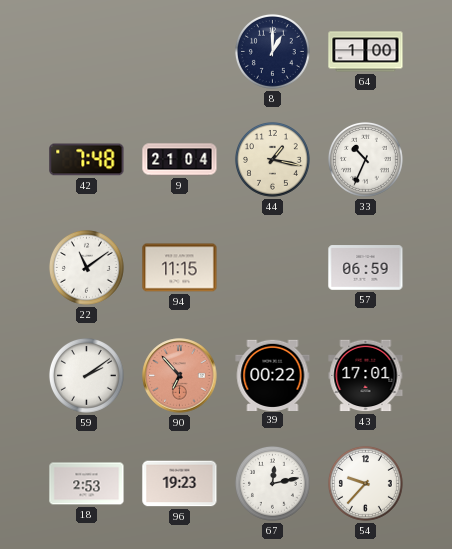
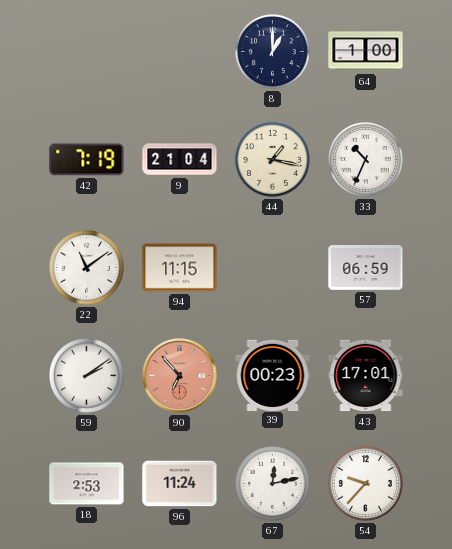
42: 7:48 -> 7:19 (87, 160)
39: 00:22 -> 00:23 (273, 375)
96: 19:23 -> 11:24 (180, 484)
